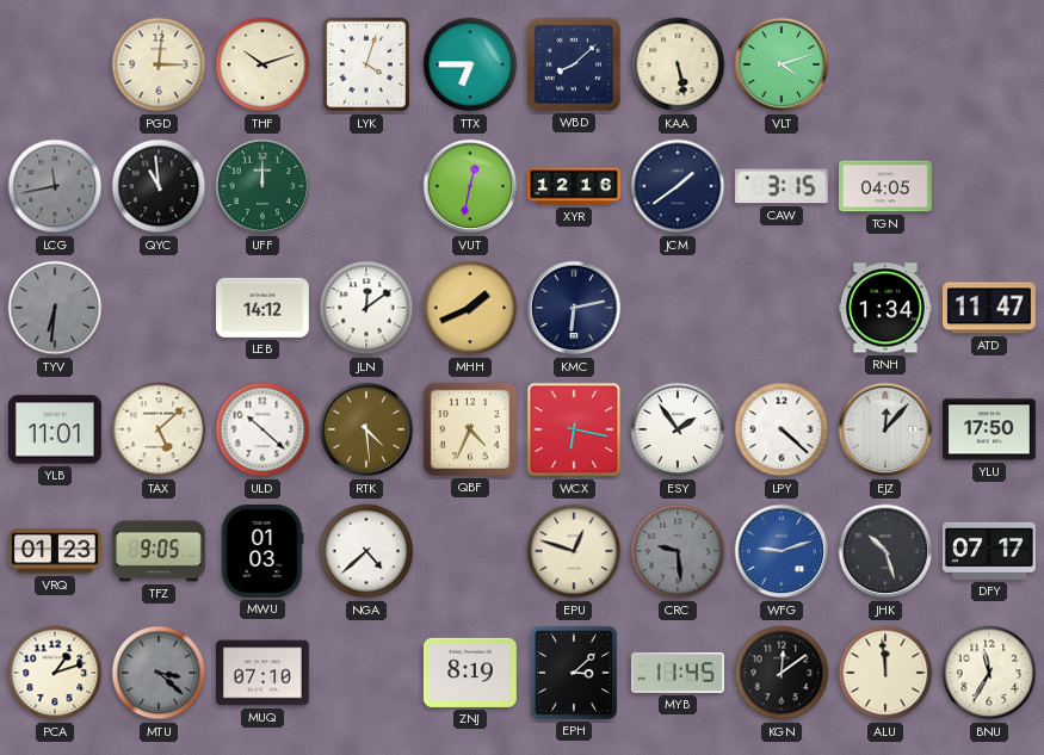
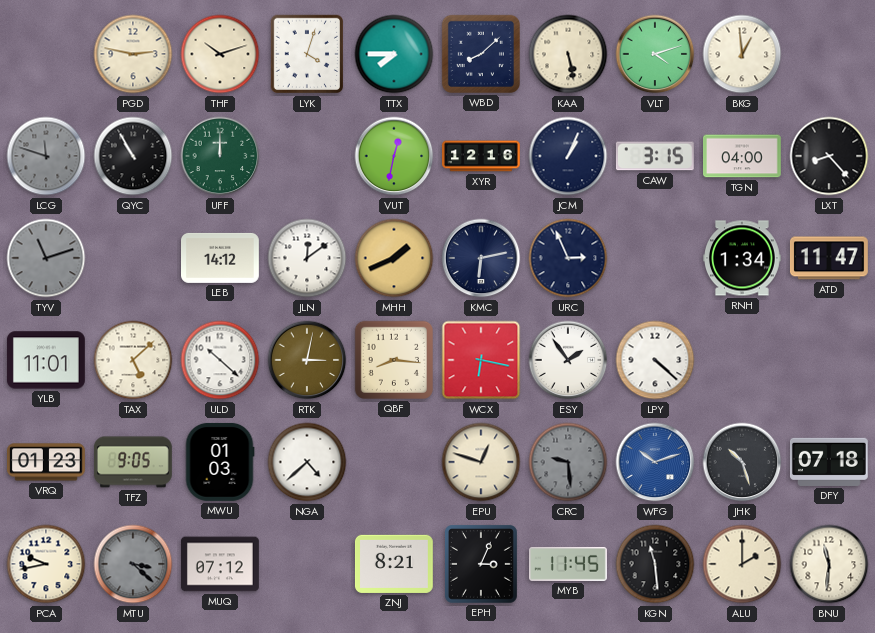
PGD: 3:01 -> 2:47 (133, 54)
TTX: 6:45 -> 7:45 (394, 54)
BKG: none -> 12:59 (742, 54)
LCG: 11:43 -> 11:48 (46, 156)
QYC: 10:59 -> 10:55 (133, 156)
JCM: 1:39 -> 1:04 (568, 156)
TGN: 04:05 -> 04:00 (743, 156)
LXT: none -> 8:23 (829, 156)
TYV: 6:31 -> 11:12 (46, 258)
URC: none -> 2:56 (568, 258)
RTK: 4:29 -> 3:02 (307, 360)
QBF: 4:34 -> 8:16 (394, 360)
EJZ: 12:07 -> none (885, 429)
YLU: 17:50 -> none (989, 429)
WFG: 9:12 -> 10:12 (655, 462)
DFY: 07:17 -> 07:18 (829, 462)
PCA: 1:12 -> 9:43 (46, 564)
MUQ: 07:10 -> 07:12 (220, 564)
ZNJ: 8:19 -> 8:21 (394, 564)
EPH: 3:08 -> 3:04 (481, 564)
KGN: 12:09 -> 11:29 (655, 564)
ALU: 11:59 -> 2:00 (742, 564)
BNU: 11:35 -> 11:31 (829, 564)
